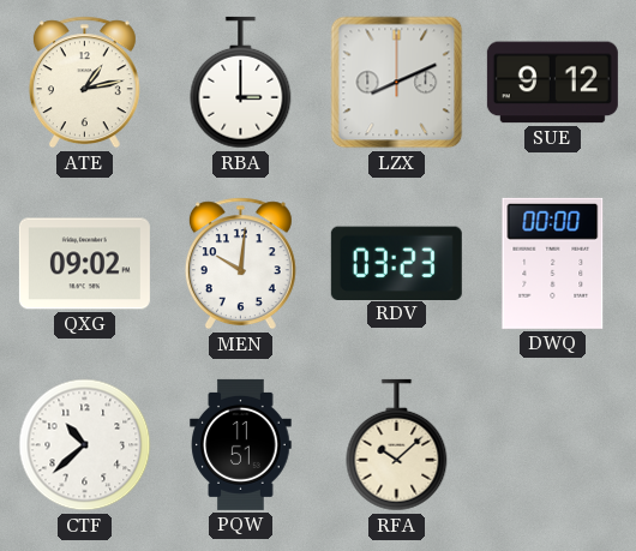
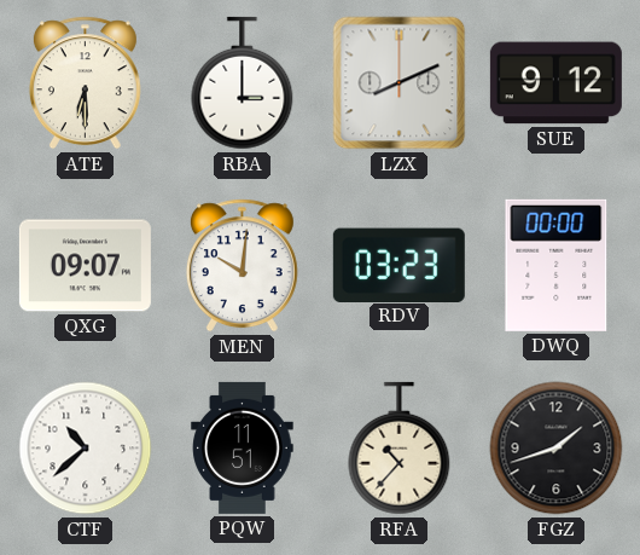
ATE: 1:13 -> 6:30 (85, 83)
QXG: 09:02 -> 09:07 (85, 266)
RFA: 10:08 -> 10:37 (400, 449)
FGZ: none -> 1:42 (557, 449)
